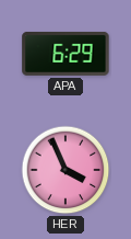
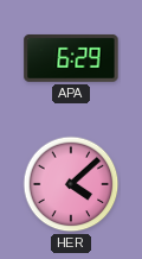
HER: 3:56 -> 4:08 (71, 184)
